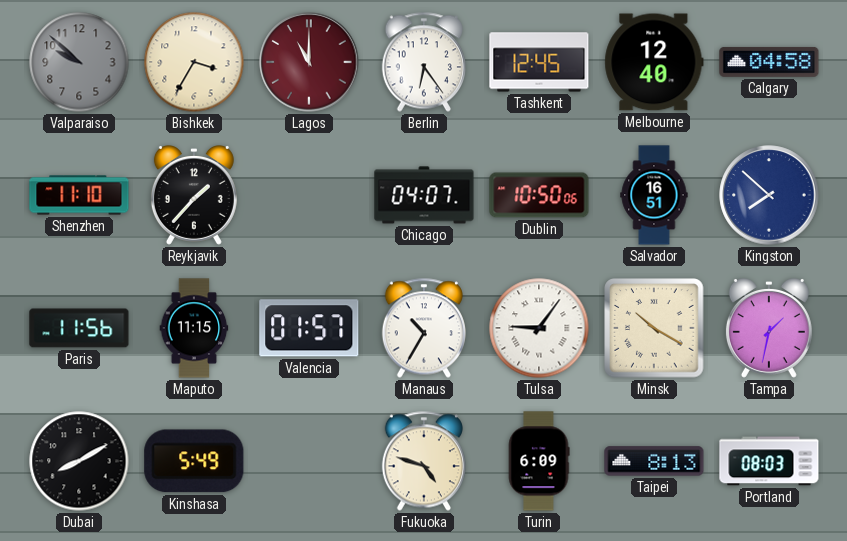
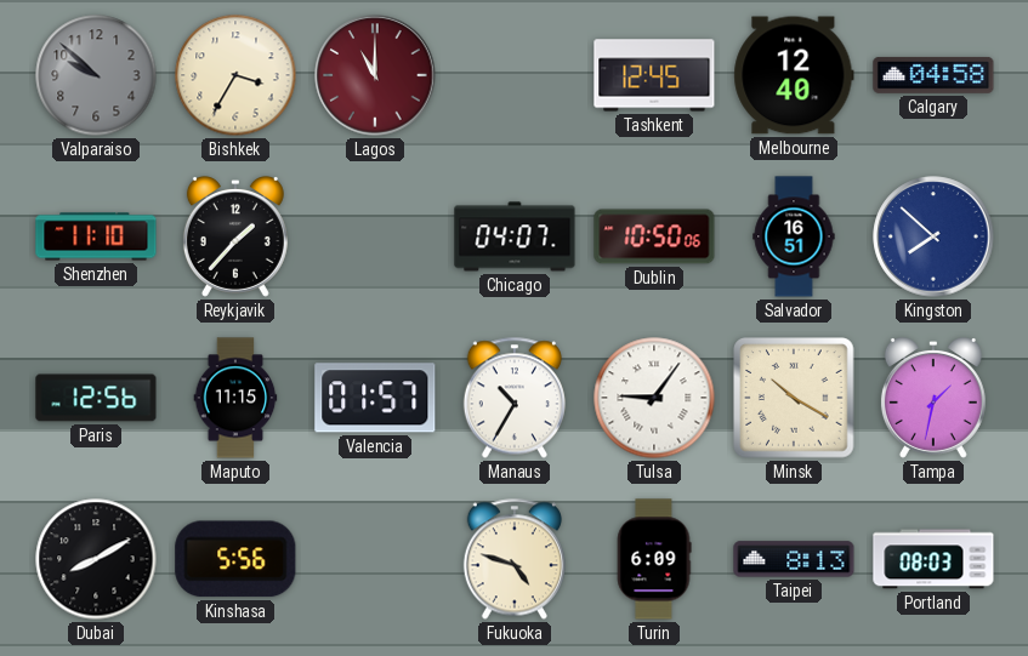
Berlin: 6:24 -> none (424, 62)
Paris: 11:56 -> 12:56 (96, 398)
Kinshasa: 5:49 -> 5:56 (235, 559)
